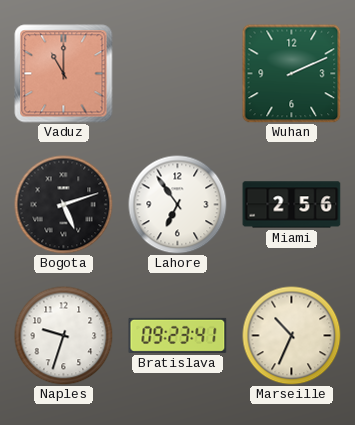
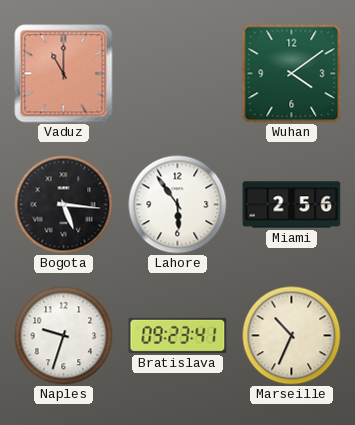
Wuhan: 2:11 -> 4:09 (292, 74)
Bogota: 5:12 -> 5:16 (64, 205)
Lahore: 6:54 -> 5:54 (178, 205)
